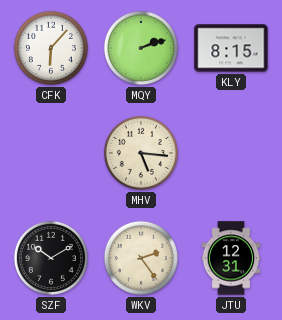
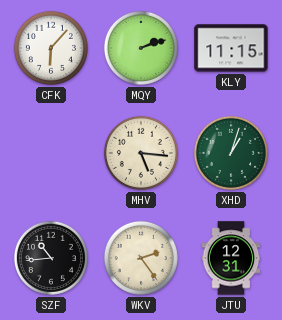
KLY: 8:15 -> 11:15 (231, 48)
XHD: none -> 1:03 (231, 153)
SZF: 10:10 -> 10:44 (51, 258)
